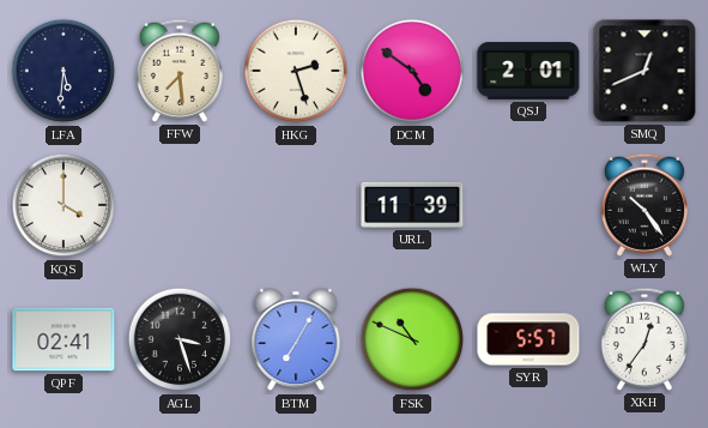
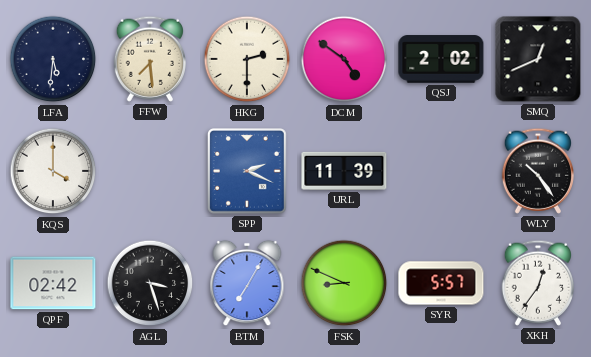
HKG: 2:27 -> 2:30 (247, 59)
QSJ: 2:01 -> 2:02 (441, 59)
SPP: none -> 2:19 (247, 172)
QPF: 02:41 -> 02:42 (53, 283)
FSK: 10:49 -> 8:49 (344, 283)
